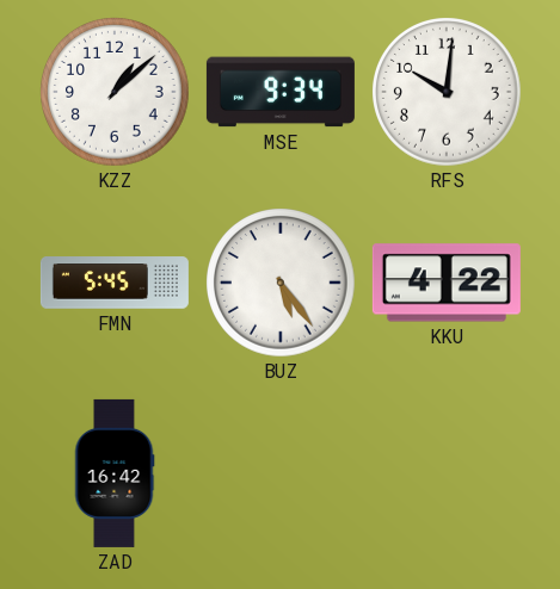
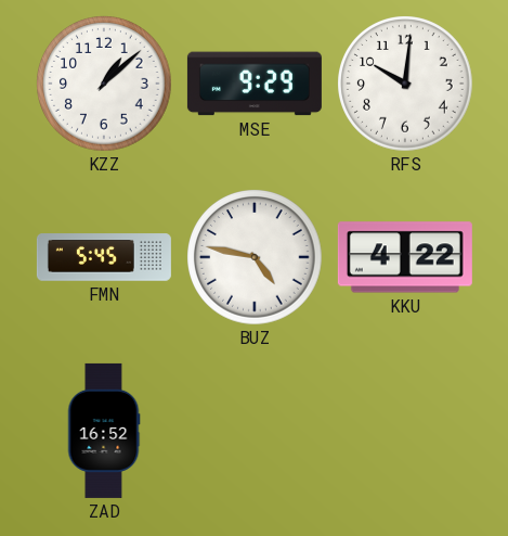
MSE: 9:34 -> 9:29 (255, 84)
BUZ: 5:24 -> 4:47 (255, 257)
ZAD: 16:42 -> 16:52 (104, 431)
